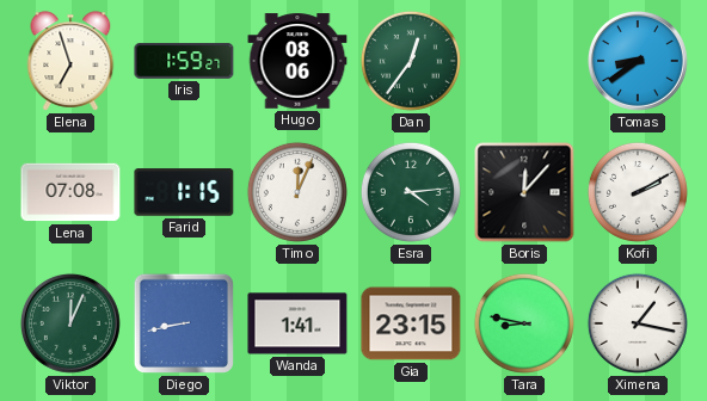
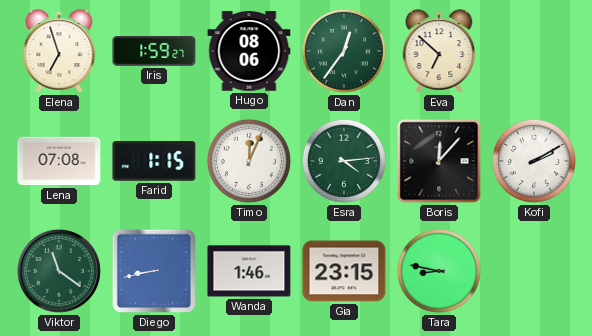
Eva: none -> 6:52 (439, 51)
Tomas: 8:39 -> none (638, 61)
Viktor: 12:04 -> 11:21 (59, 271)
Wanda: 1:41 -> 1:46 (249, 271)
Ximena: 1:17 -> none (638, 323)
